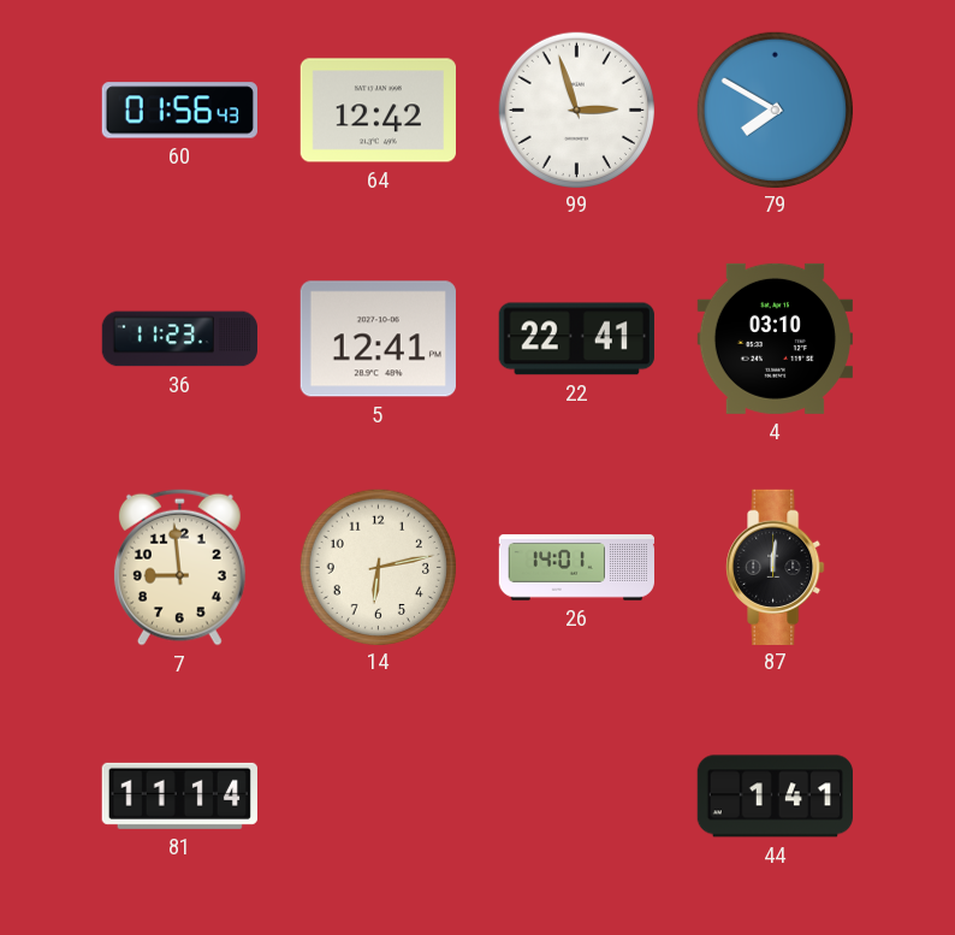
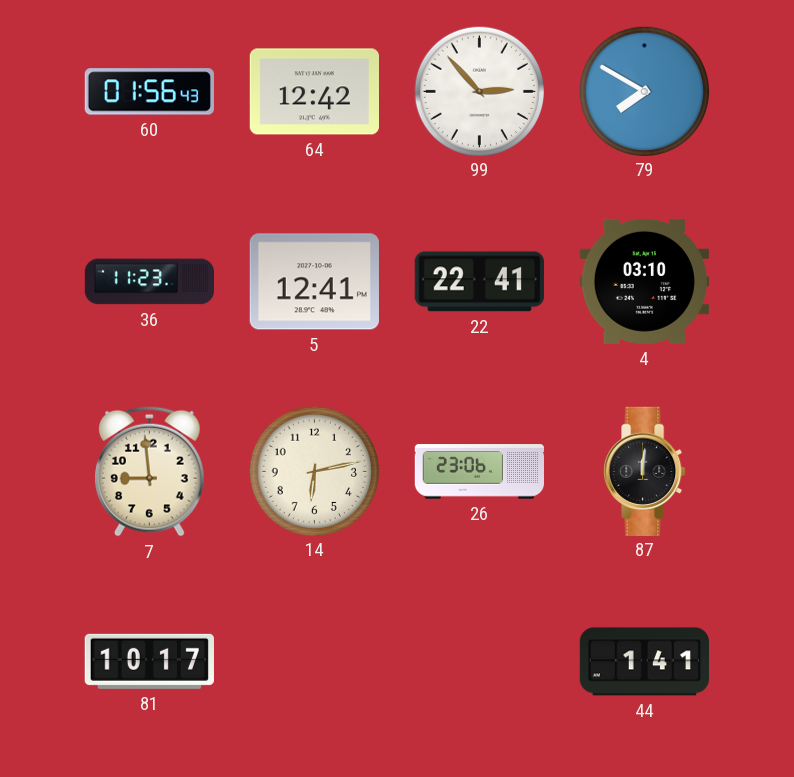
99: 2:57 -> 2:53 (479, 91)
26: 14:01 -> 23:06 (479, 472)
81: 11:14 -> 10:17 (149, 661)
